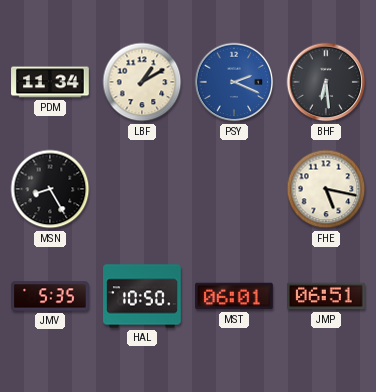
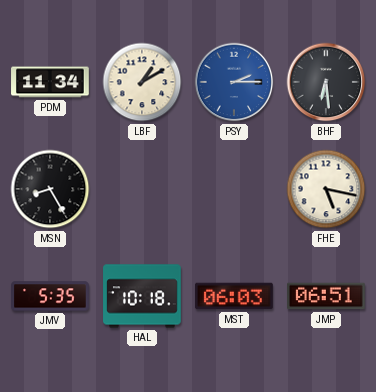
PSY: 2:19 -> 2:15 (234, 82)
HAL: 10:50 -> 10:18 (142, 296)
MST: 06:01 -> 06:03 (234, 296)
